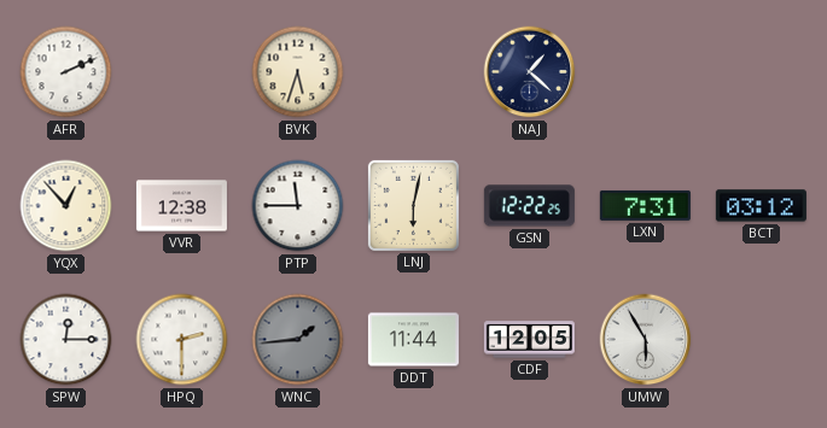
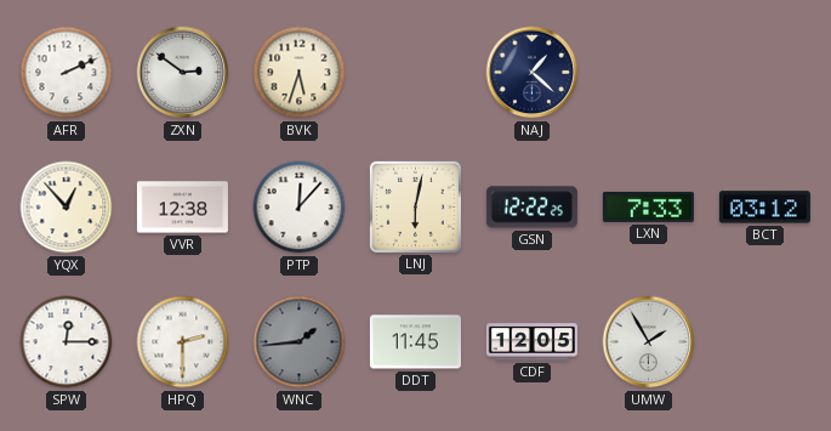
ZXN: none -> 2:51 (183, 73)
PTP: 11:45 -> 12:07 (300, 208)
LXN: 7:31 -> 7:33 (648, 206)
DDT: 11:44 -> 11:45 (415, 342)
UMW: 5:55 -> 1:55 (649, 342)
